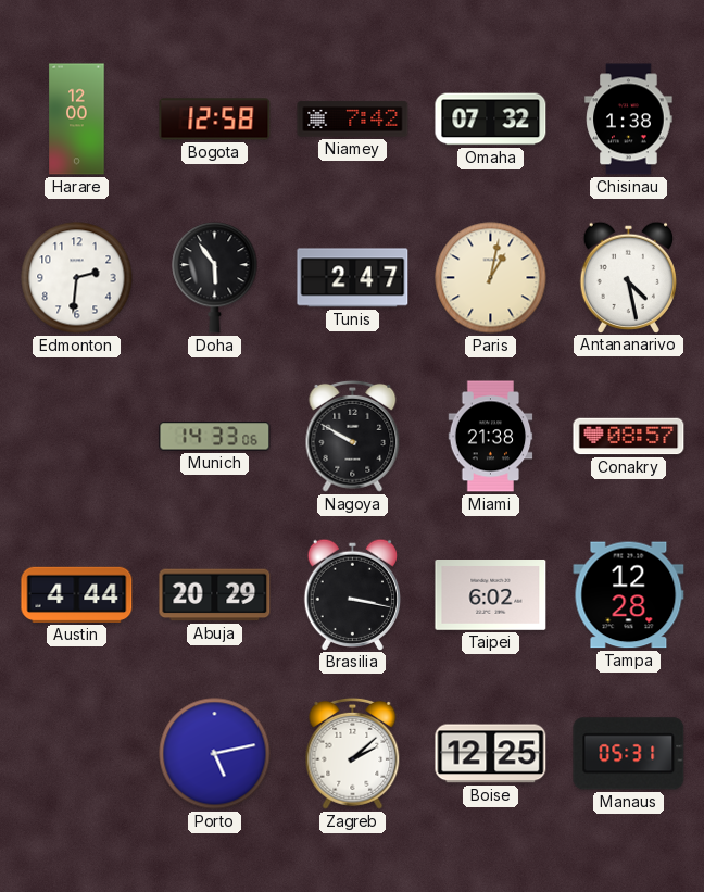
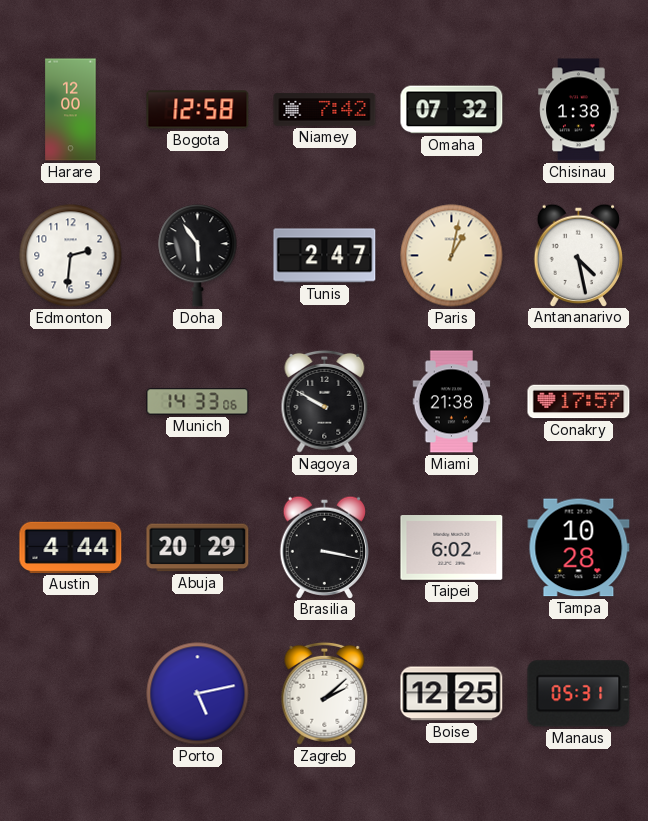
Conakry: 08:57 -> 17:57 (579, 402)
Tampa: 12:28 -> 10:28 (579, 548)
